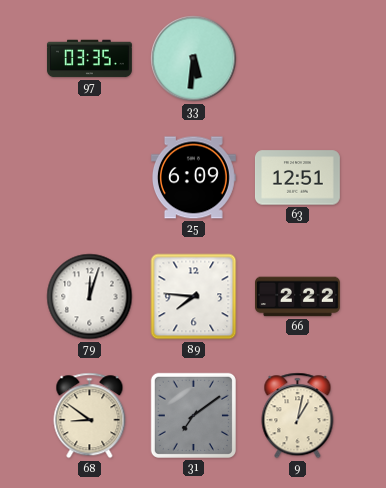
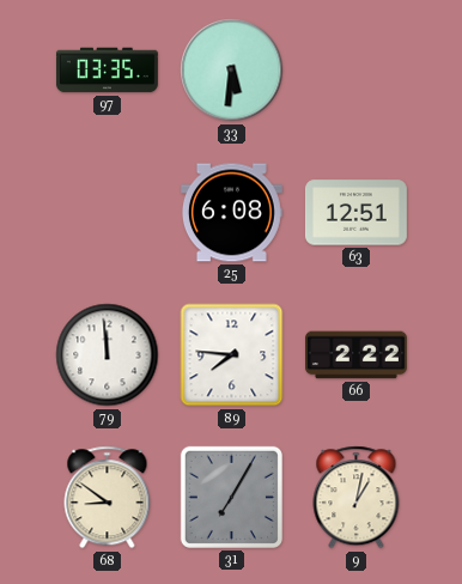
25: 6:09 -> 6:08 (231, 213)
79: 12:03 -> 11:59 (108, 355)
31: 7:09 -> 7:05 (231, 497)
